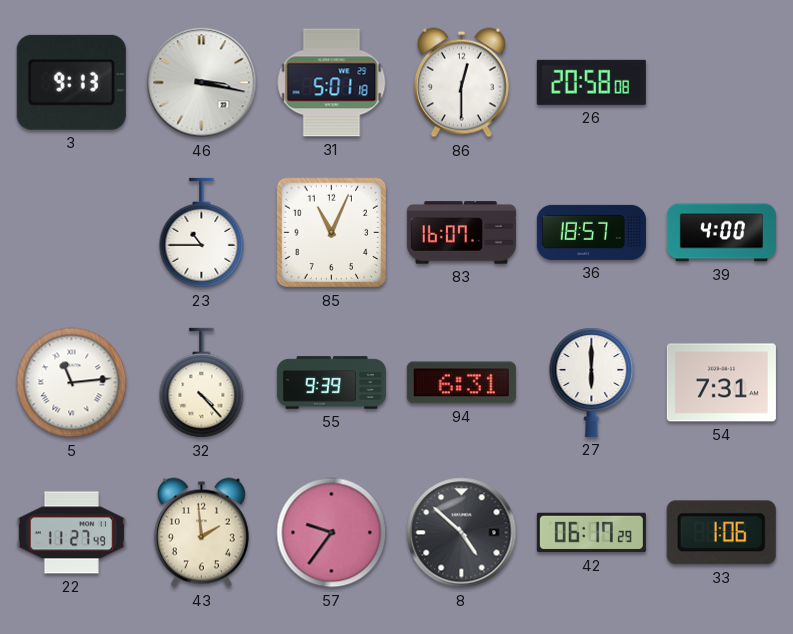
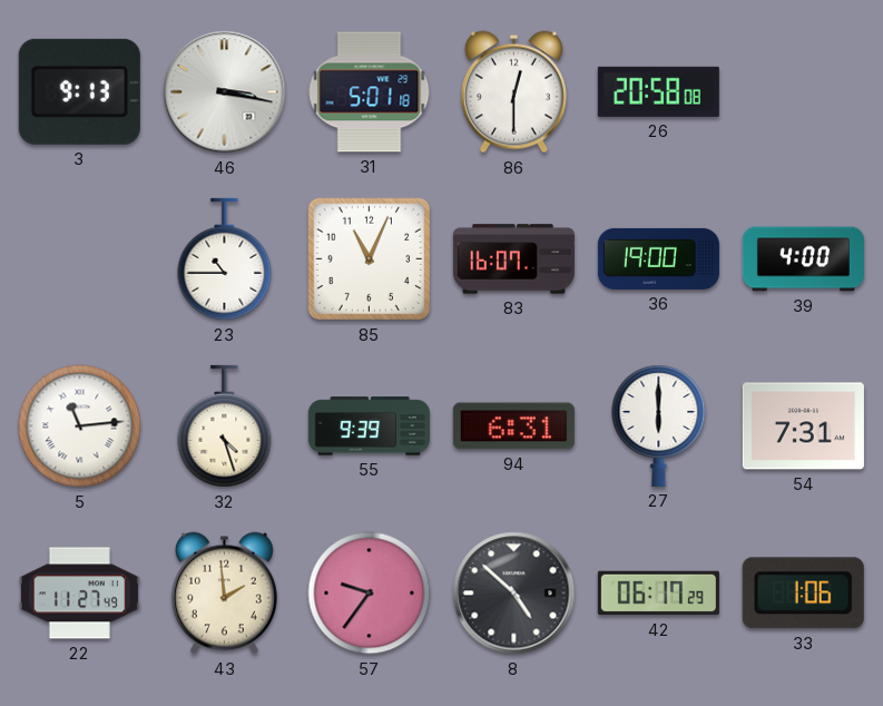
36: 18:57 -> 19:00 (658, 258)
32: 4:23 -> 4:27 (225, 426)
